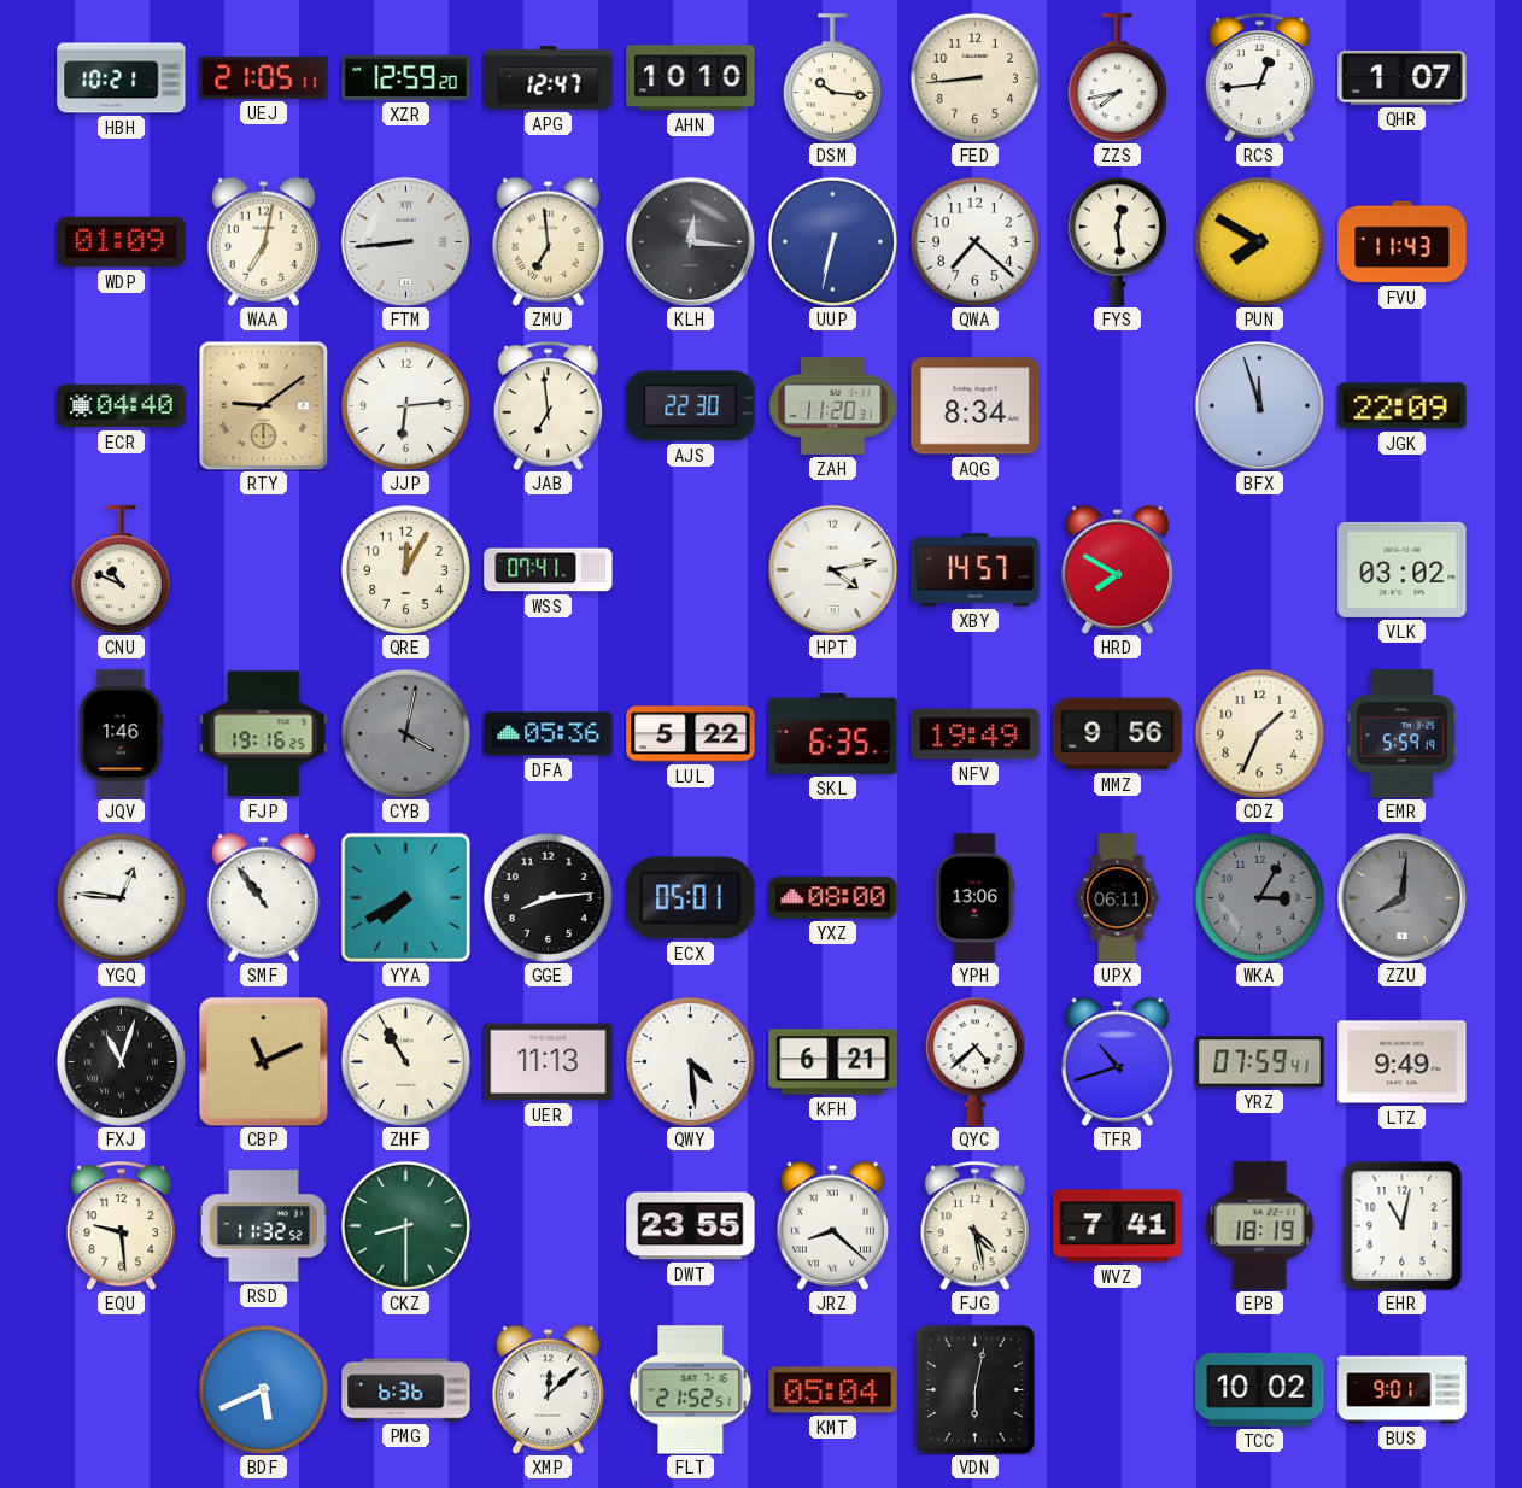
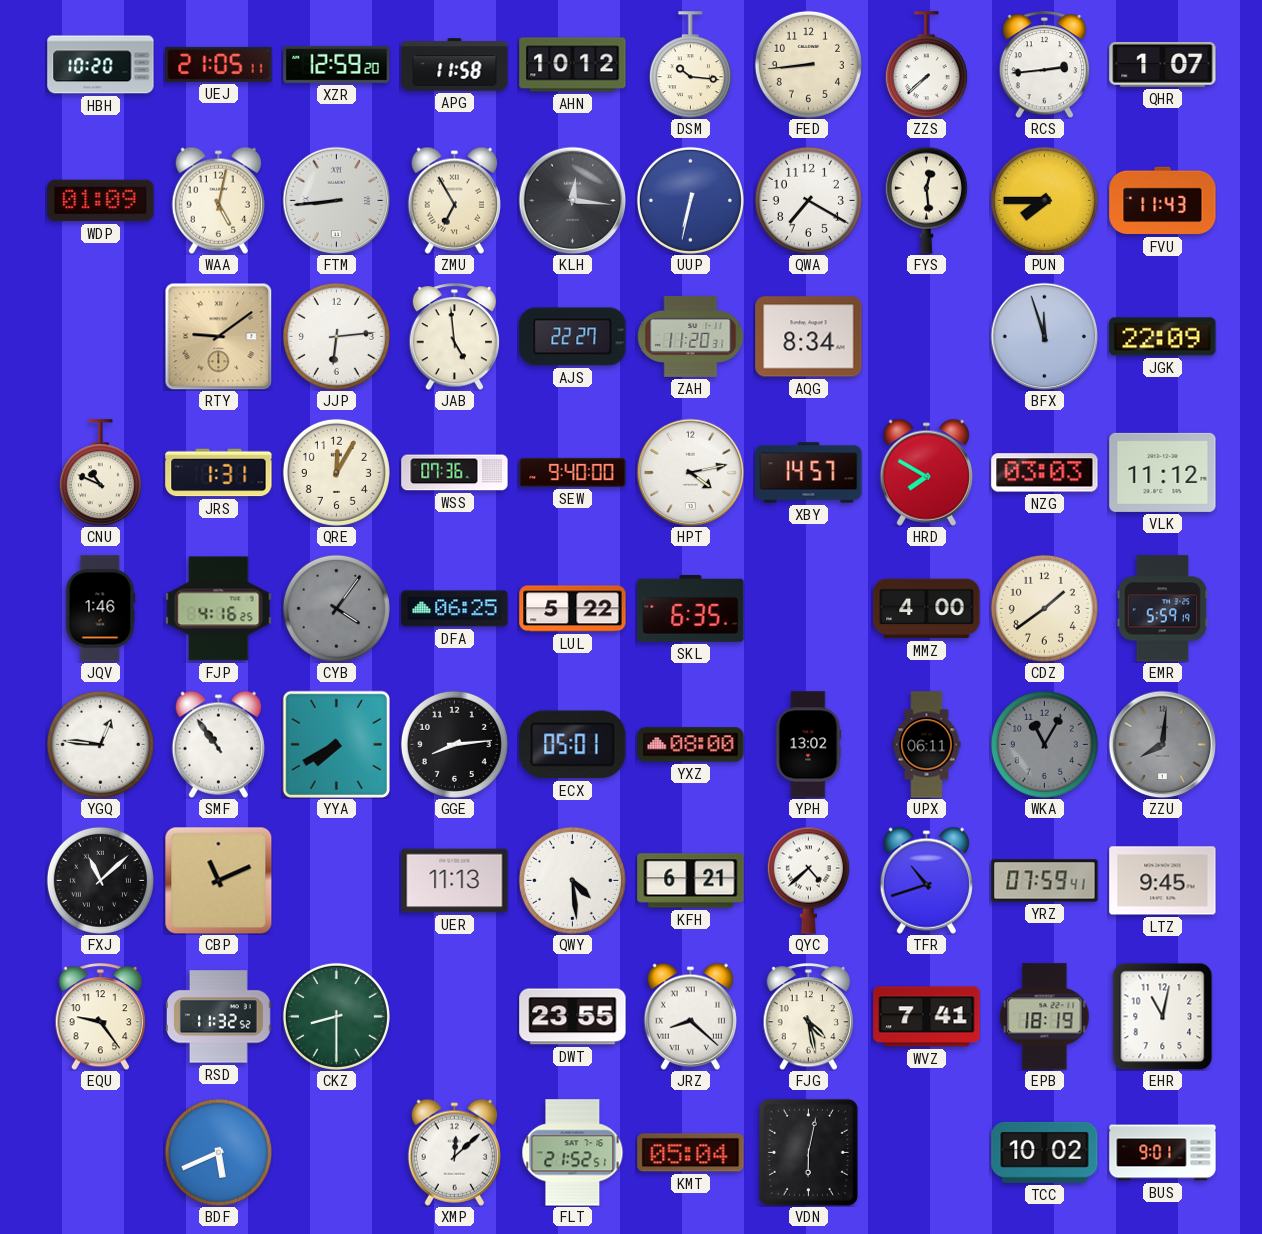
HBH: 10:21 -> 10:20 (101, 65)
APG: 12:47 -> 11:58 (455, 65)
AHN: 10:10 -> 10:12 (573, 65)
ZZS: 7:43 -> 7:38 (926, 65)
RCS: 12:44 -> 2:44 (1045, 65)
WAA: 7:02 -> 5:02 (218, 200)
ZMU: 6:59 -> 6:55 (454, 200)
QWA: 7:22 -> 7:20 (808, 200)
PUN: 7:50 -> 7:45 (1044, 200)
ECR: 04:40 -> none (122, 406)
JAB: 6:59 -> 4:59 (455, 337)
AJS: 22:30 -> 22:27 (573, 337)
JRS: none -> 1:31 (219, 473)
WSS: 07:41 -> 07:36 (455, 473)
SEW: none -> 9:40 (573, 472)
NZG: none -> 03:03 (1045, 473)
VLK: 03:02 -> 11:12 (1163, 472)
FJP: 19:16 -> 4:16 (219, 609)
CYB: 4:02 -> 4:06 (336, 608)
DFA: 05:36 -> 06:25 (455, 609)
NFV: 19:49 -> none (976, 734)
MMZ: 9:56 -> 4:00 (927, 609)
CDZ: 1:34 -> 1:39 (1044, 608)
YPH: 13:06 -> 13:02 (808, 745)
WKA: 3:05 -> 11:05 (1044, 744)
FXJ: 11:03 -> 11:08 (100, 880)
ZHF: 10:55 -> none (405, 1061)
LTZ: 9:49 -> 9:45 (1163, 881)
EQU: 9:29 -> 9:24 (101, 1017)
PMG: 6:36 -> none (406, 1390)
